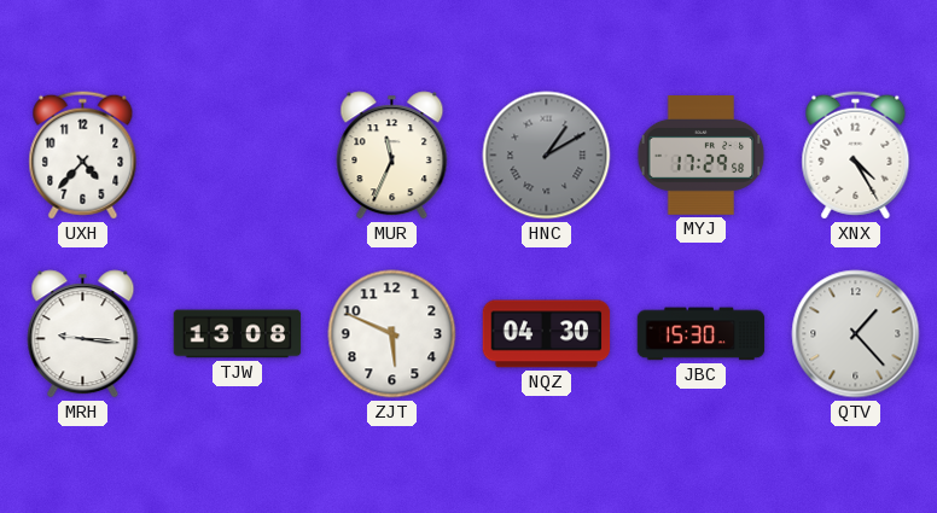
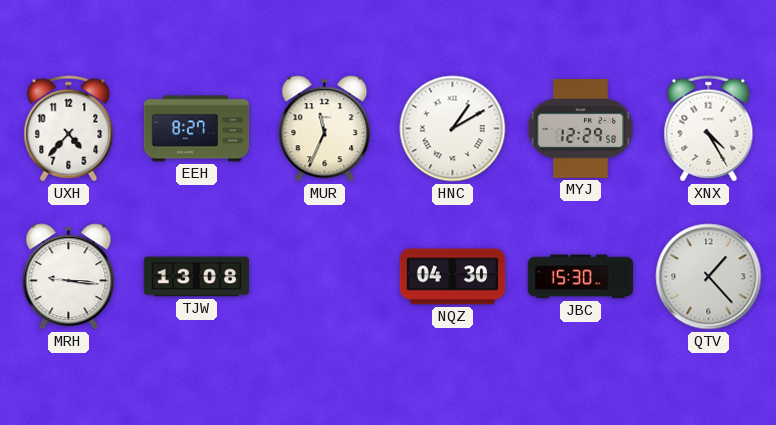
EEH: none -> 8:27 (197, 129)
HNC dial: grey -> white (453, 129)
MYJ: 17:29 -> 12:29 (581, 129)
ZJT: 5:49 -> none (392, 334)
